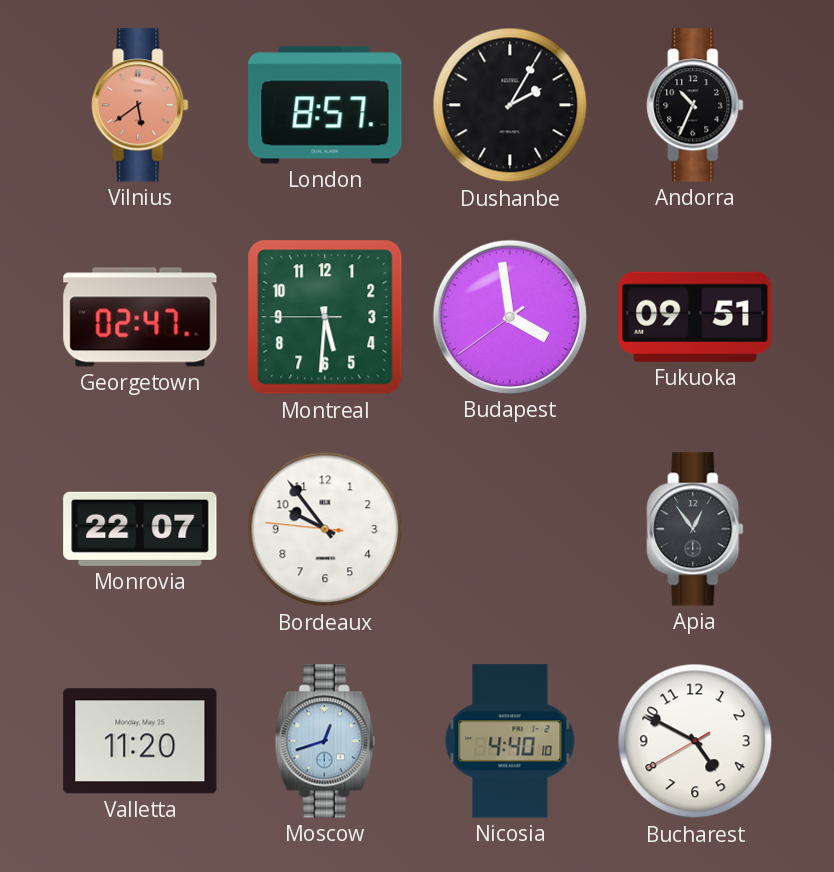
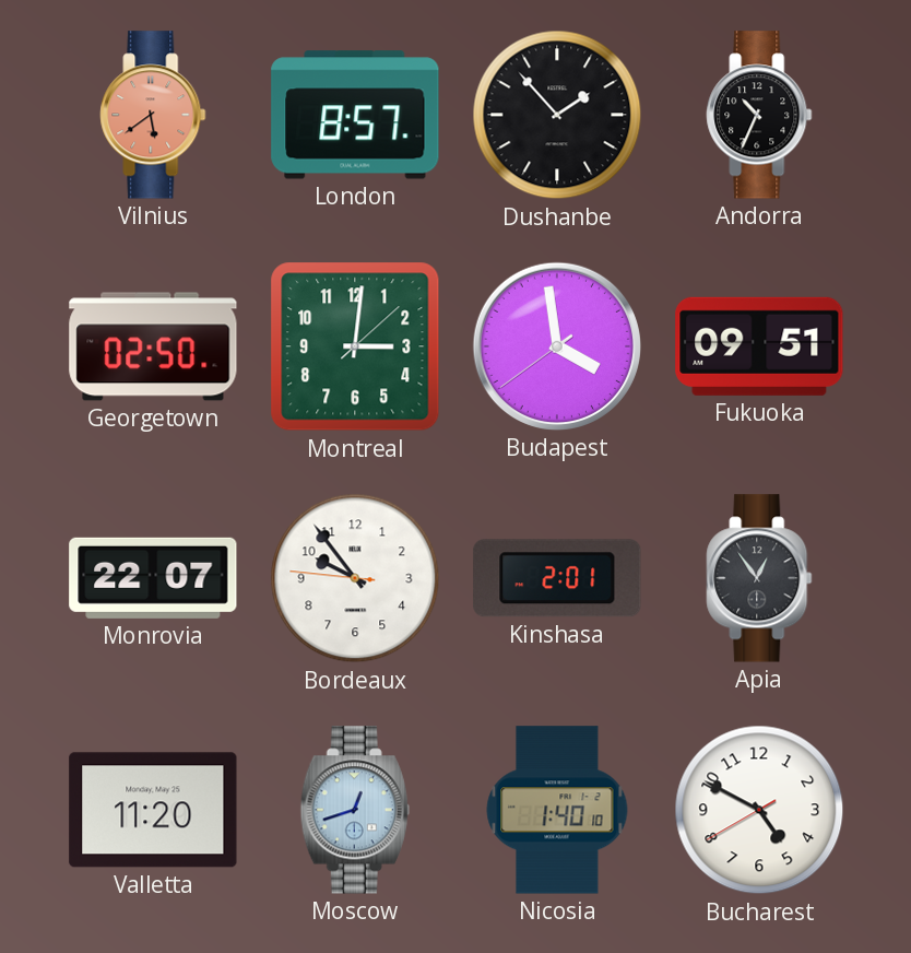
Dushanbe: 2:05 -> 1:53 (557, 115)
Georgetown: 02:47 -> 02:50 (153, 346)
Montreal: 5:30 -> 3:01 (355, 346)
Kinshasa: none -> 2:01 (557, 578)
Nicosia: 4:40 -> 1:40 (557, 810)
